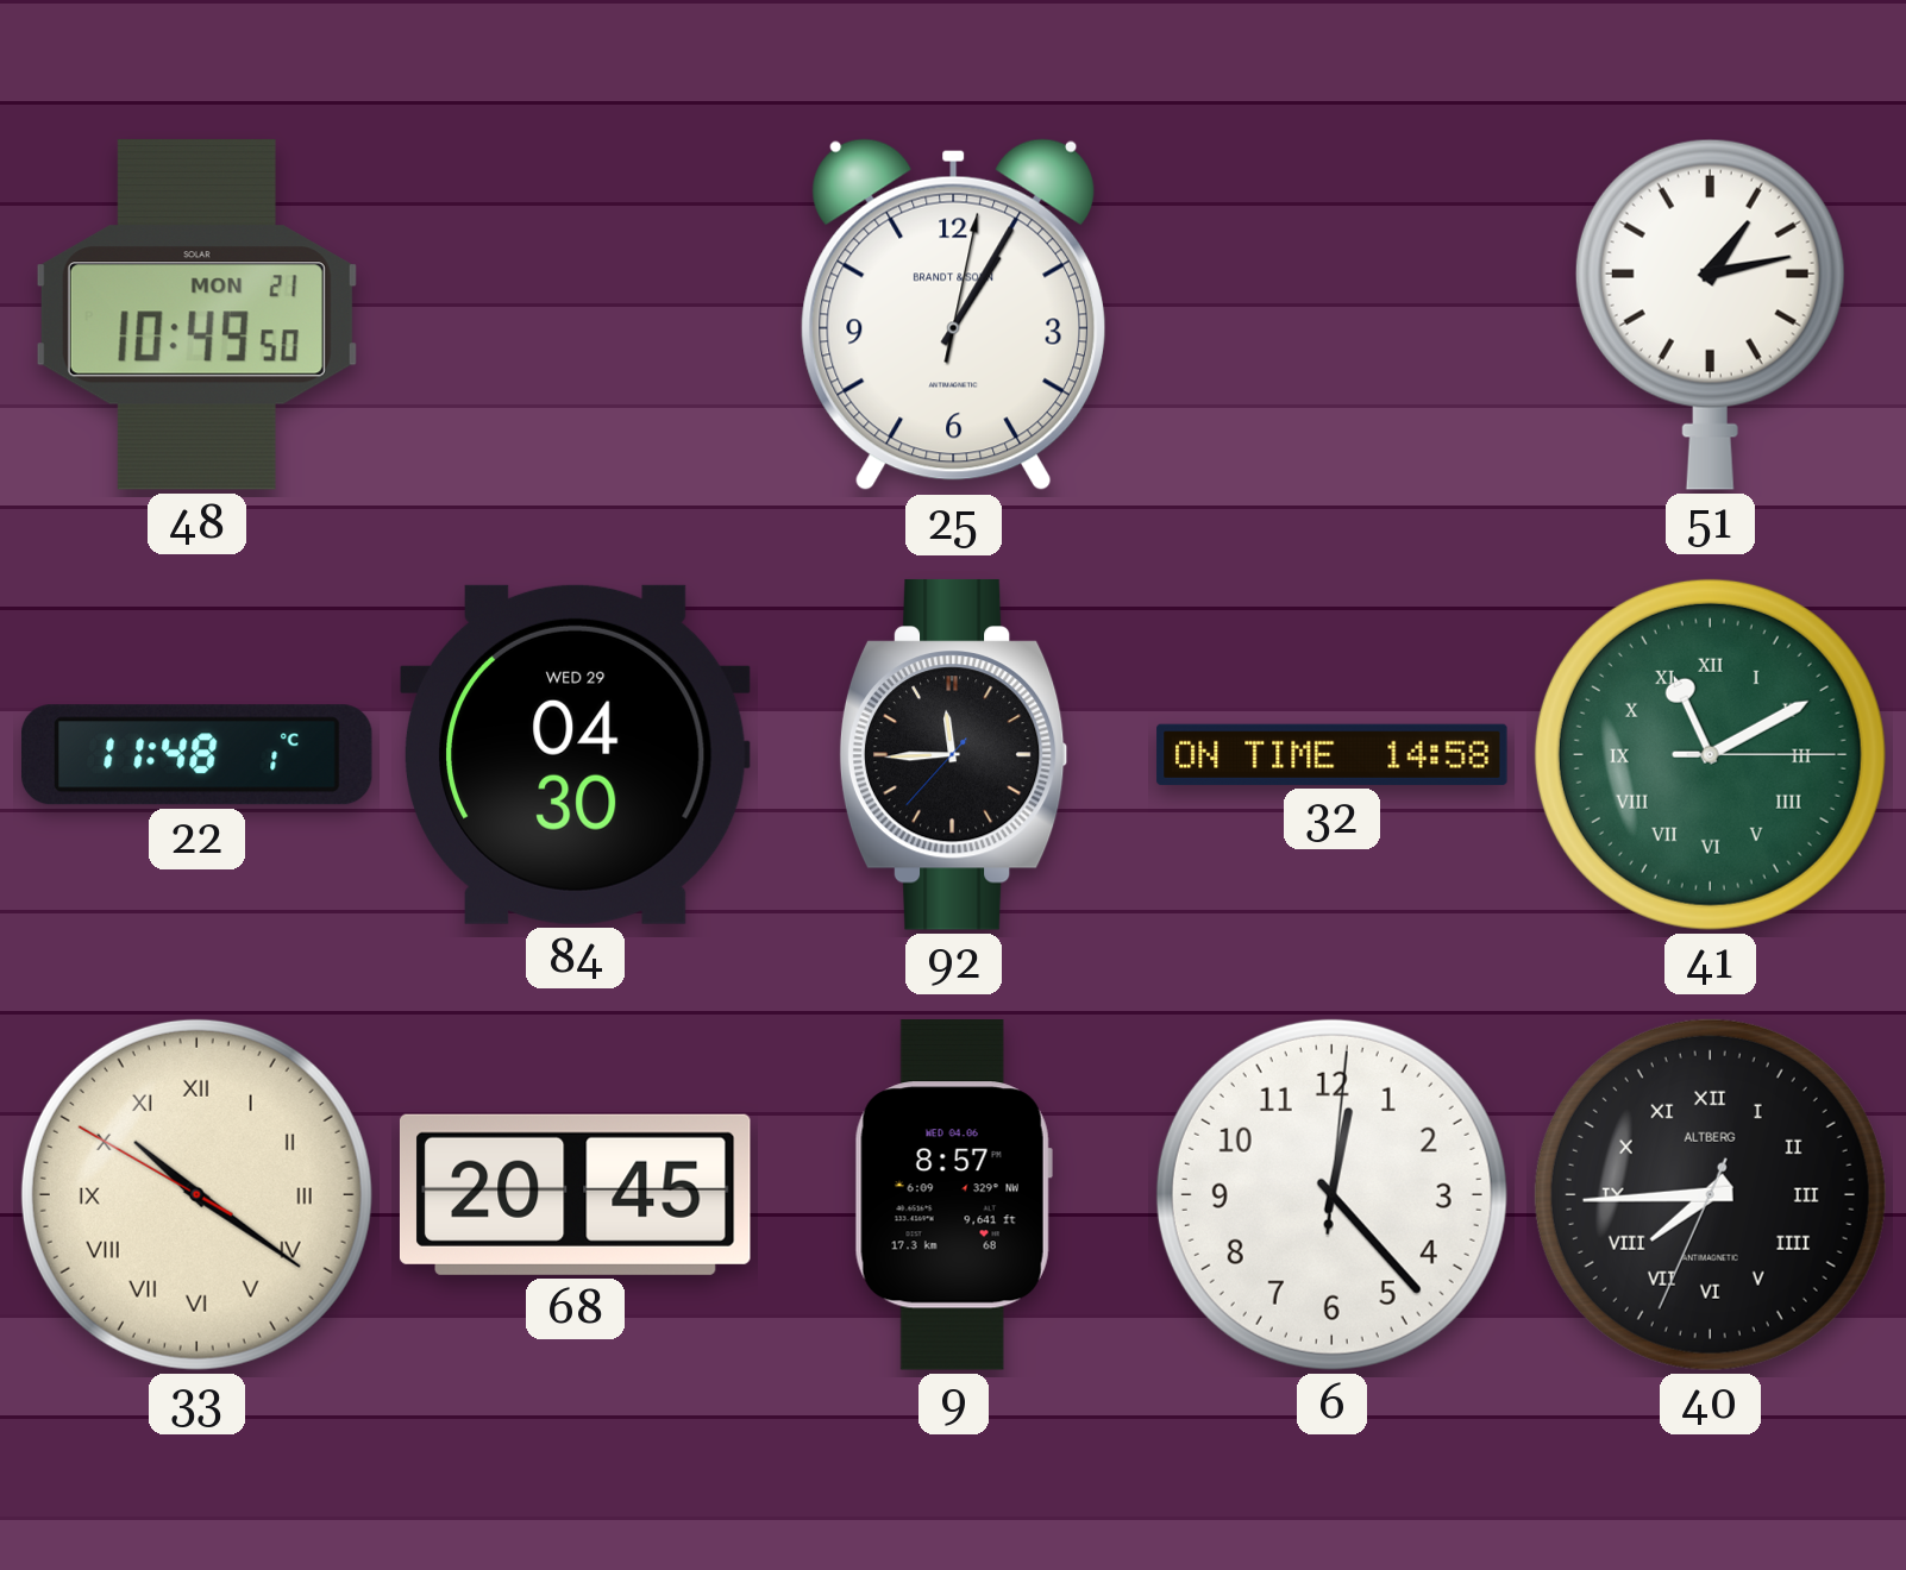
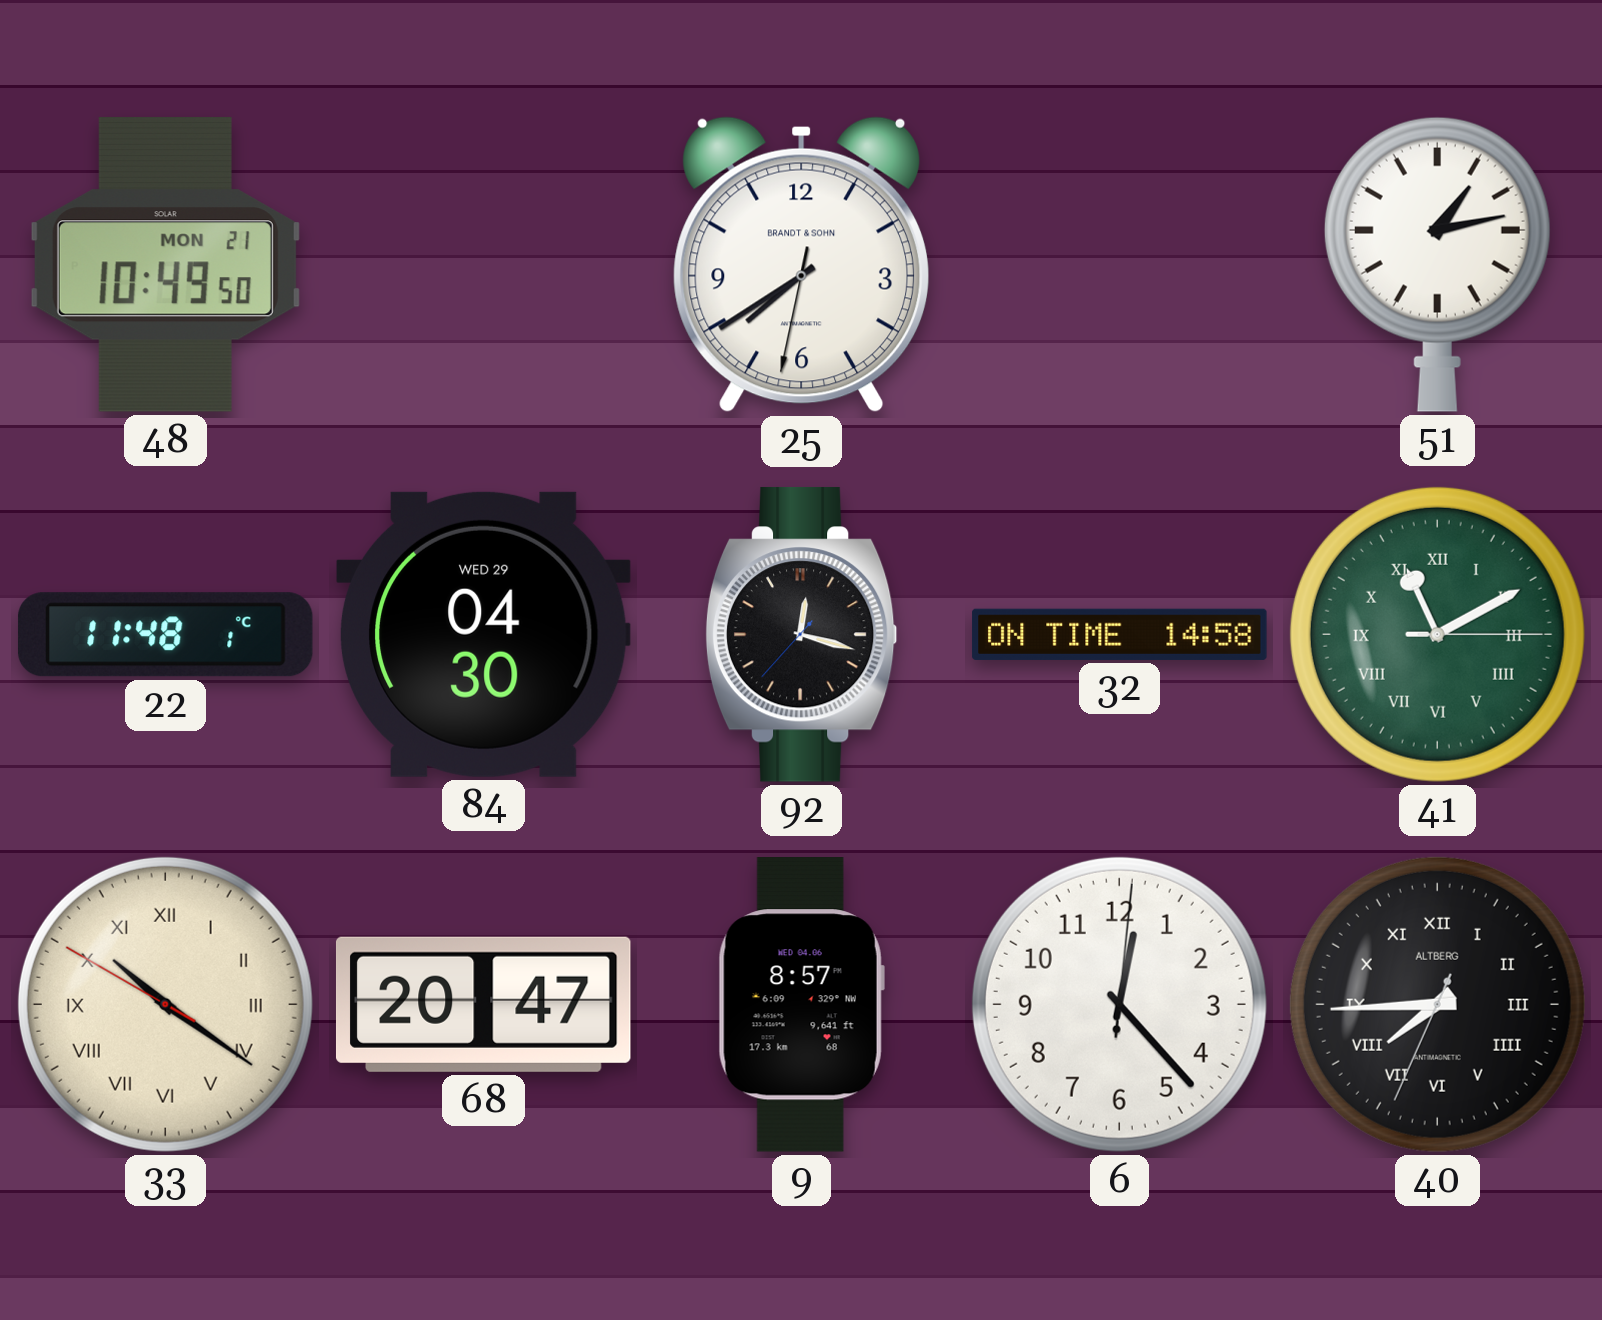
25: 1:05 -> 7:39 (801, 265)
92: 11:44 -> 12:17 (801, 634)
68: 20:45 -> 20:47 (483, 1004)
